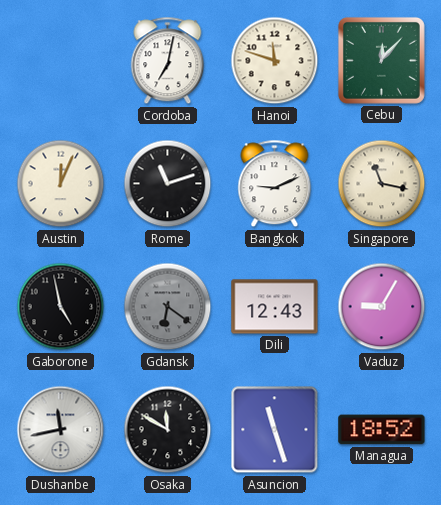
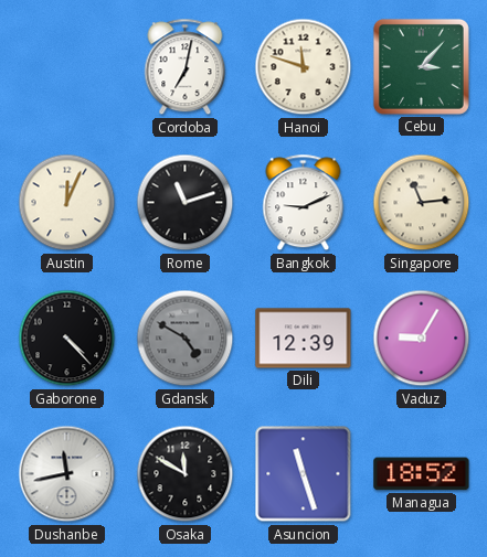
Cebu: 12:07 -> 3:07 (421, 66)
Singapore: 11:17 -> 11:14 (422, 203)
Gaborone: 4:58 -> 4:23 (67, 339)
Gdansk: 6:21 -> 4:50 (186, 339)
Dili: 12:43 -> 12:39 (304, 339)
